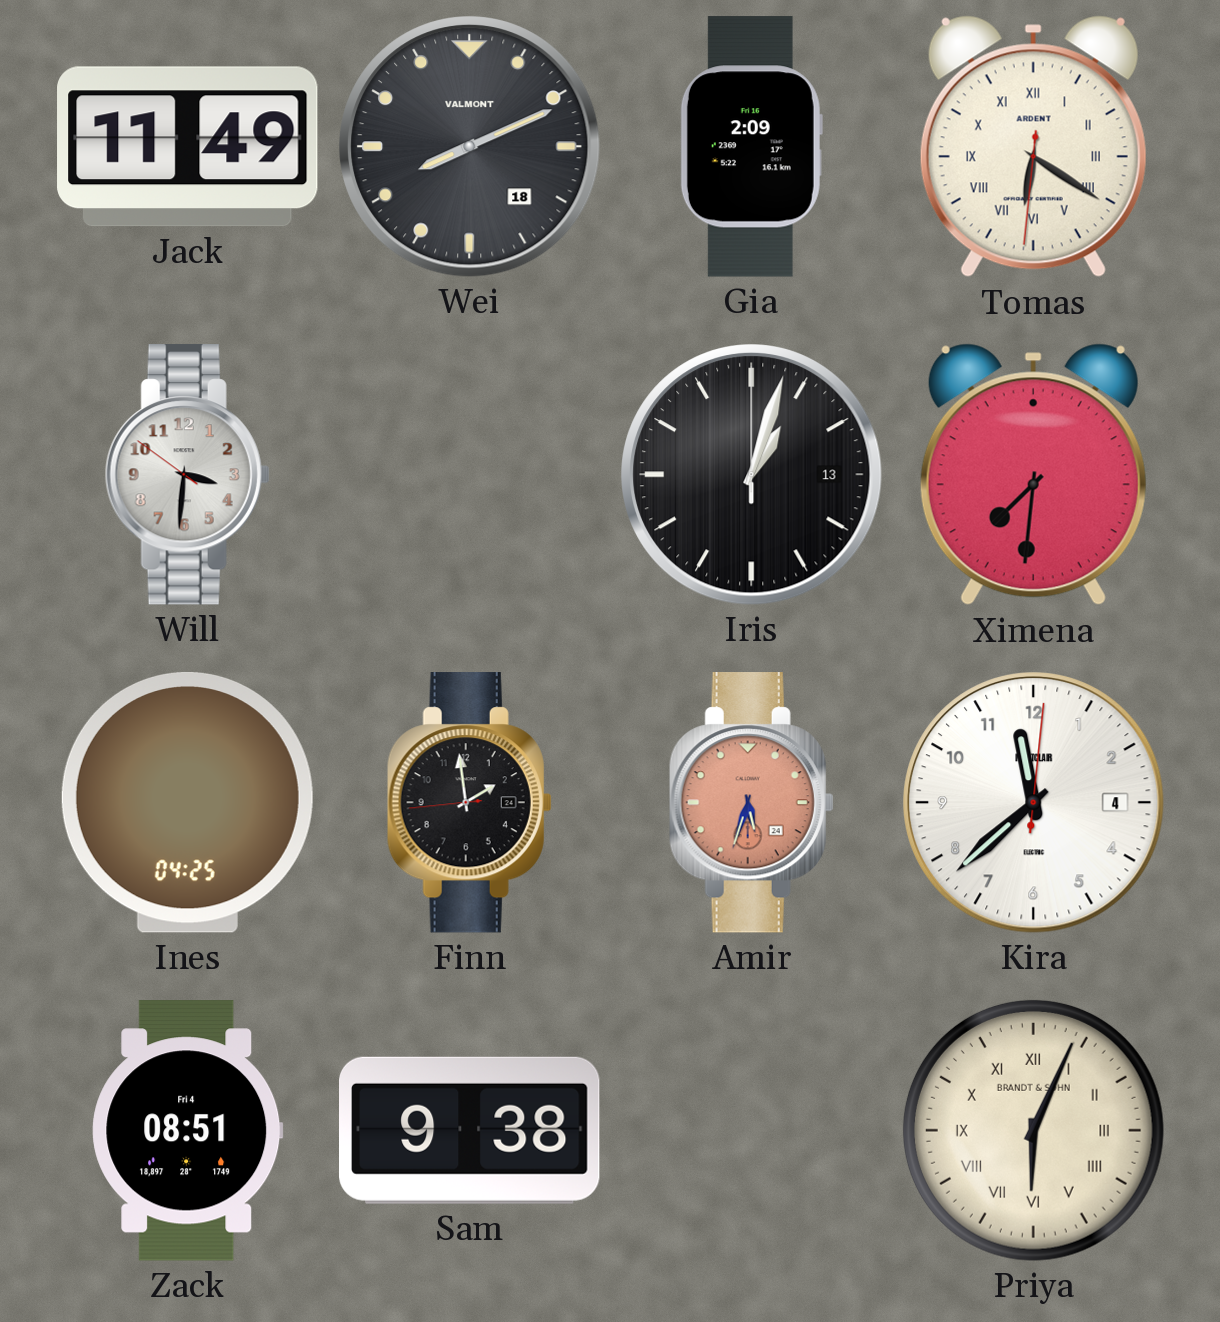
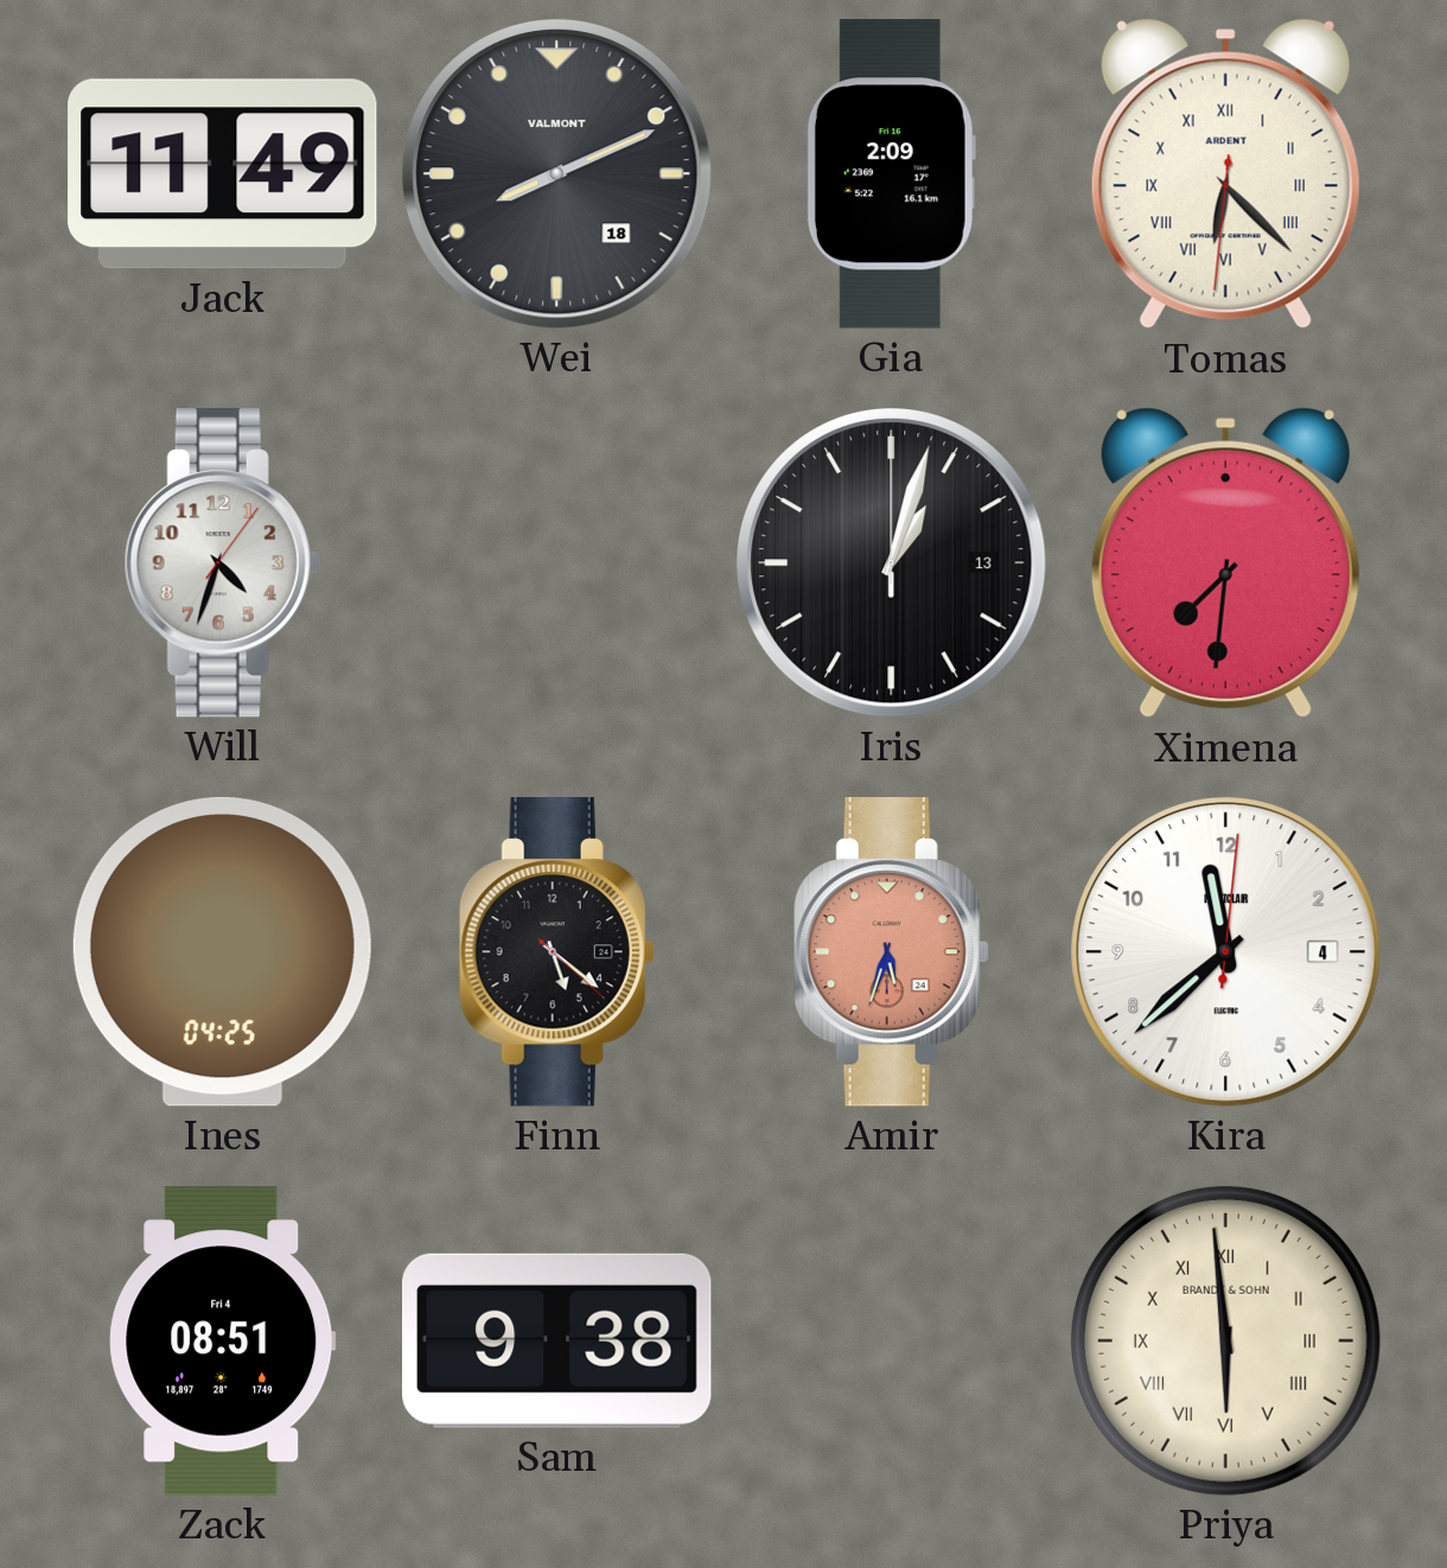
Tomas: 6:20 -> 6:22 (1225, 174)
Will: 3:30 -> 4:33 (222, 563)
Finn: 1:58 -> 5:21 (556, 952)
Priya: 6:04 -> 5:59 (1225, 1340)
